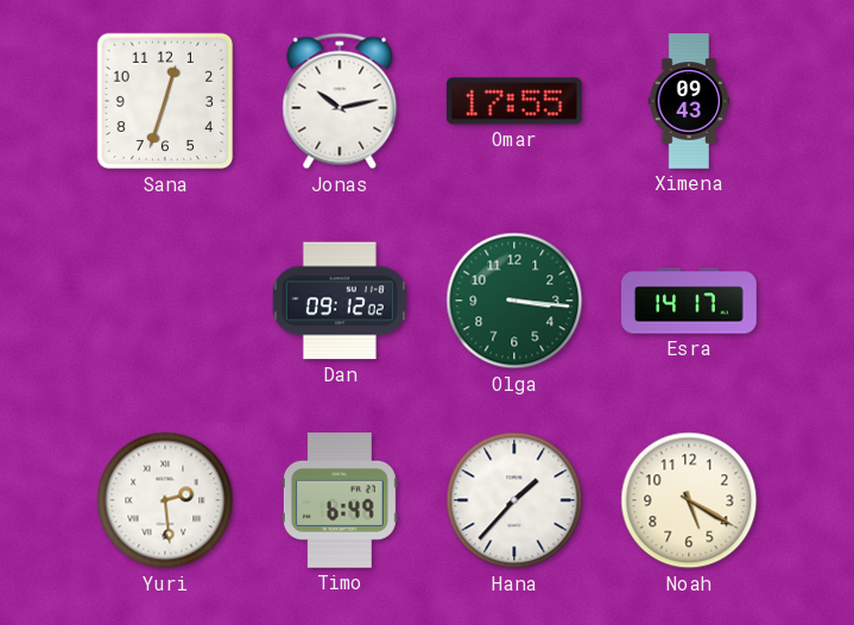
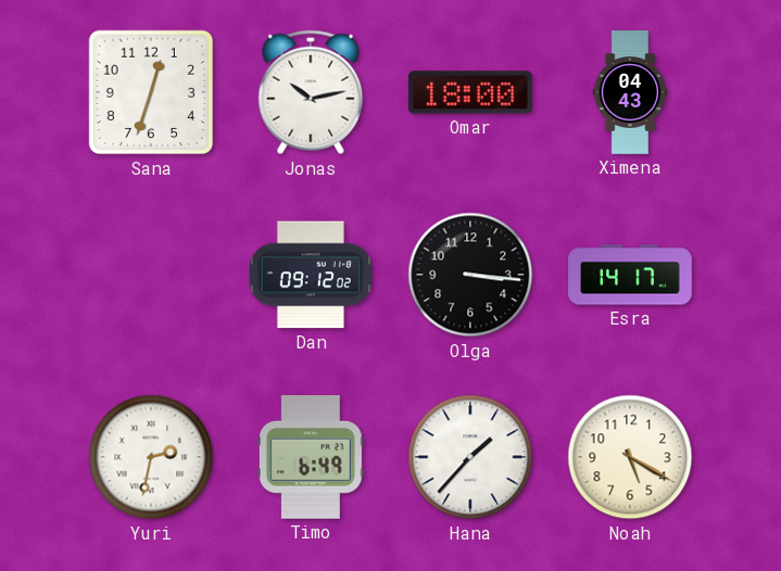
Omar: 17:55 -> 18:00 (470, 92)
Ximena: 09:43 -> 04:43 (630, 92)
Olga dial: green -> black (470, 275)
Yuri: 2:29 -> 2:32 (151, 457)
